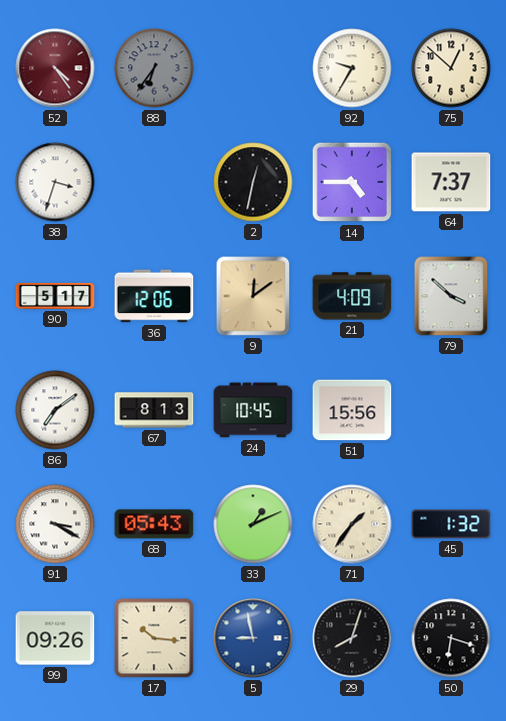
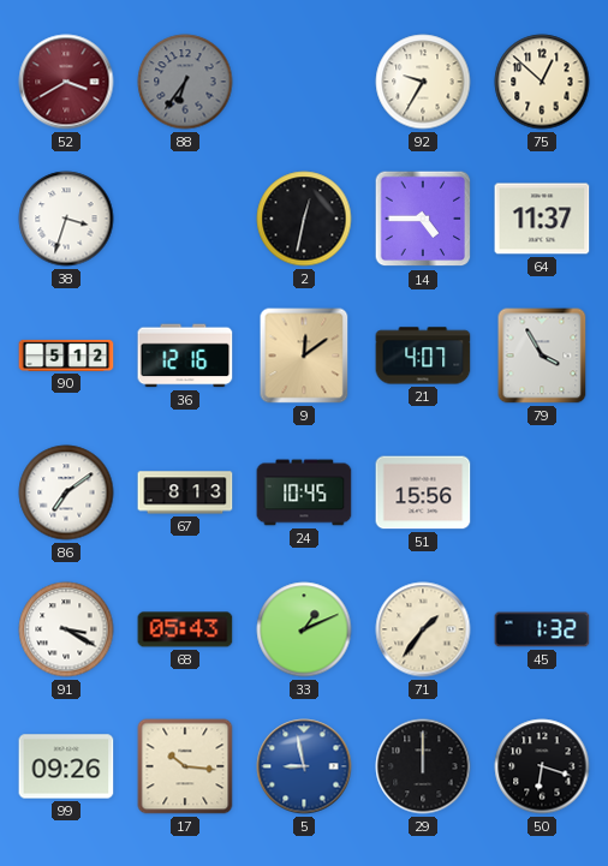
52: 4:24 -> 3:40 (66, 82)
64: 7:37 -> 11:37 (542, 219)
90: 5:17 -> 5:12 (66, 356)
36: 12:06 -> 12:16 (185, 356)
21: 4:09 -> 4:07 (423, 356)
79: 3:52 -> 3:55 (542, 356)
29: 8:03 -> 12:00 (423, 766)
